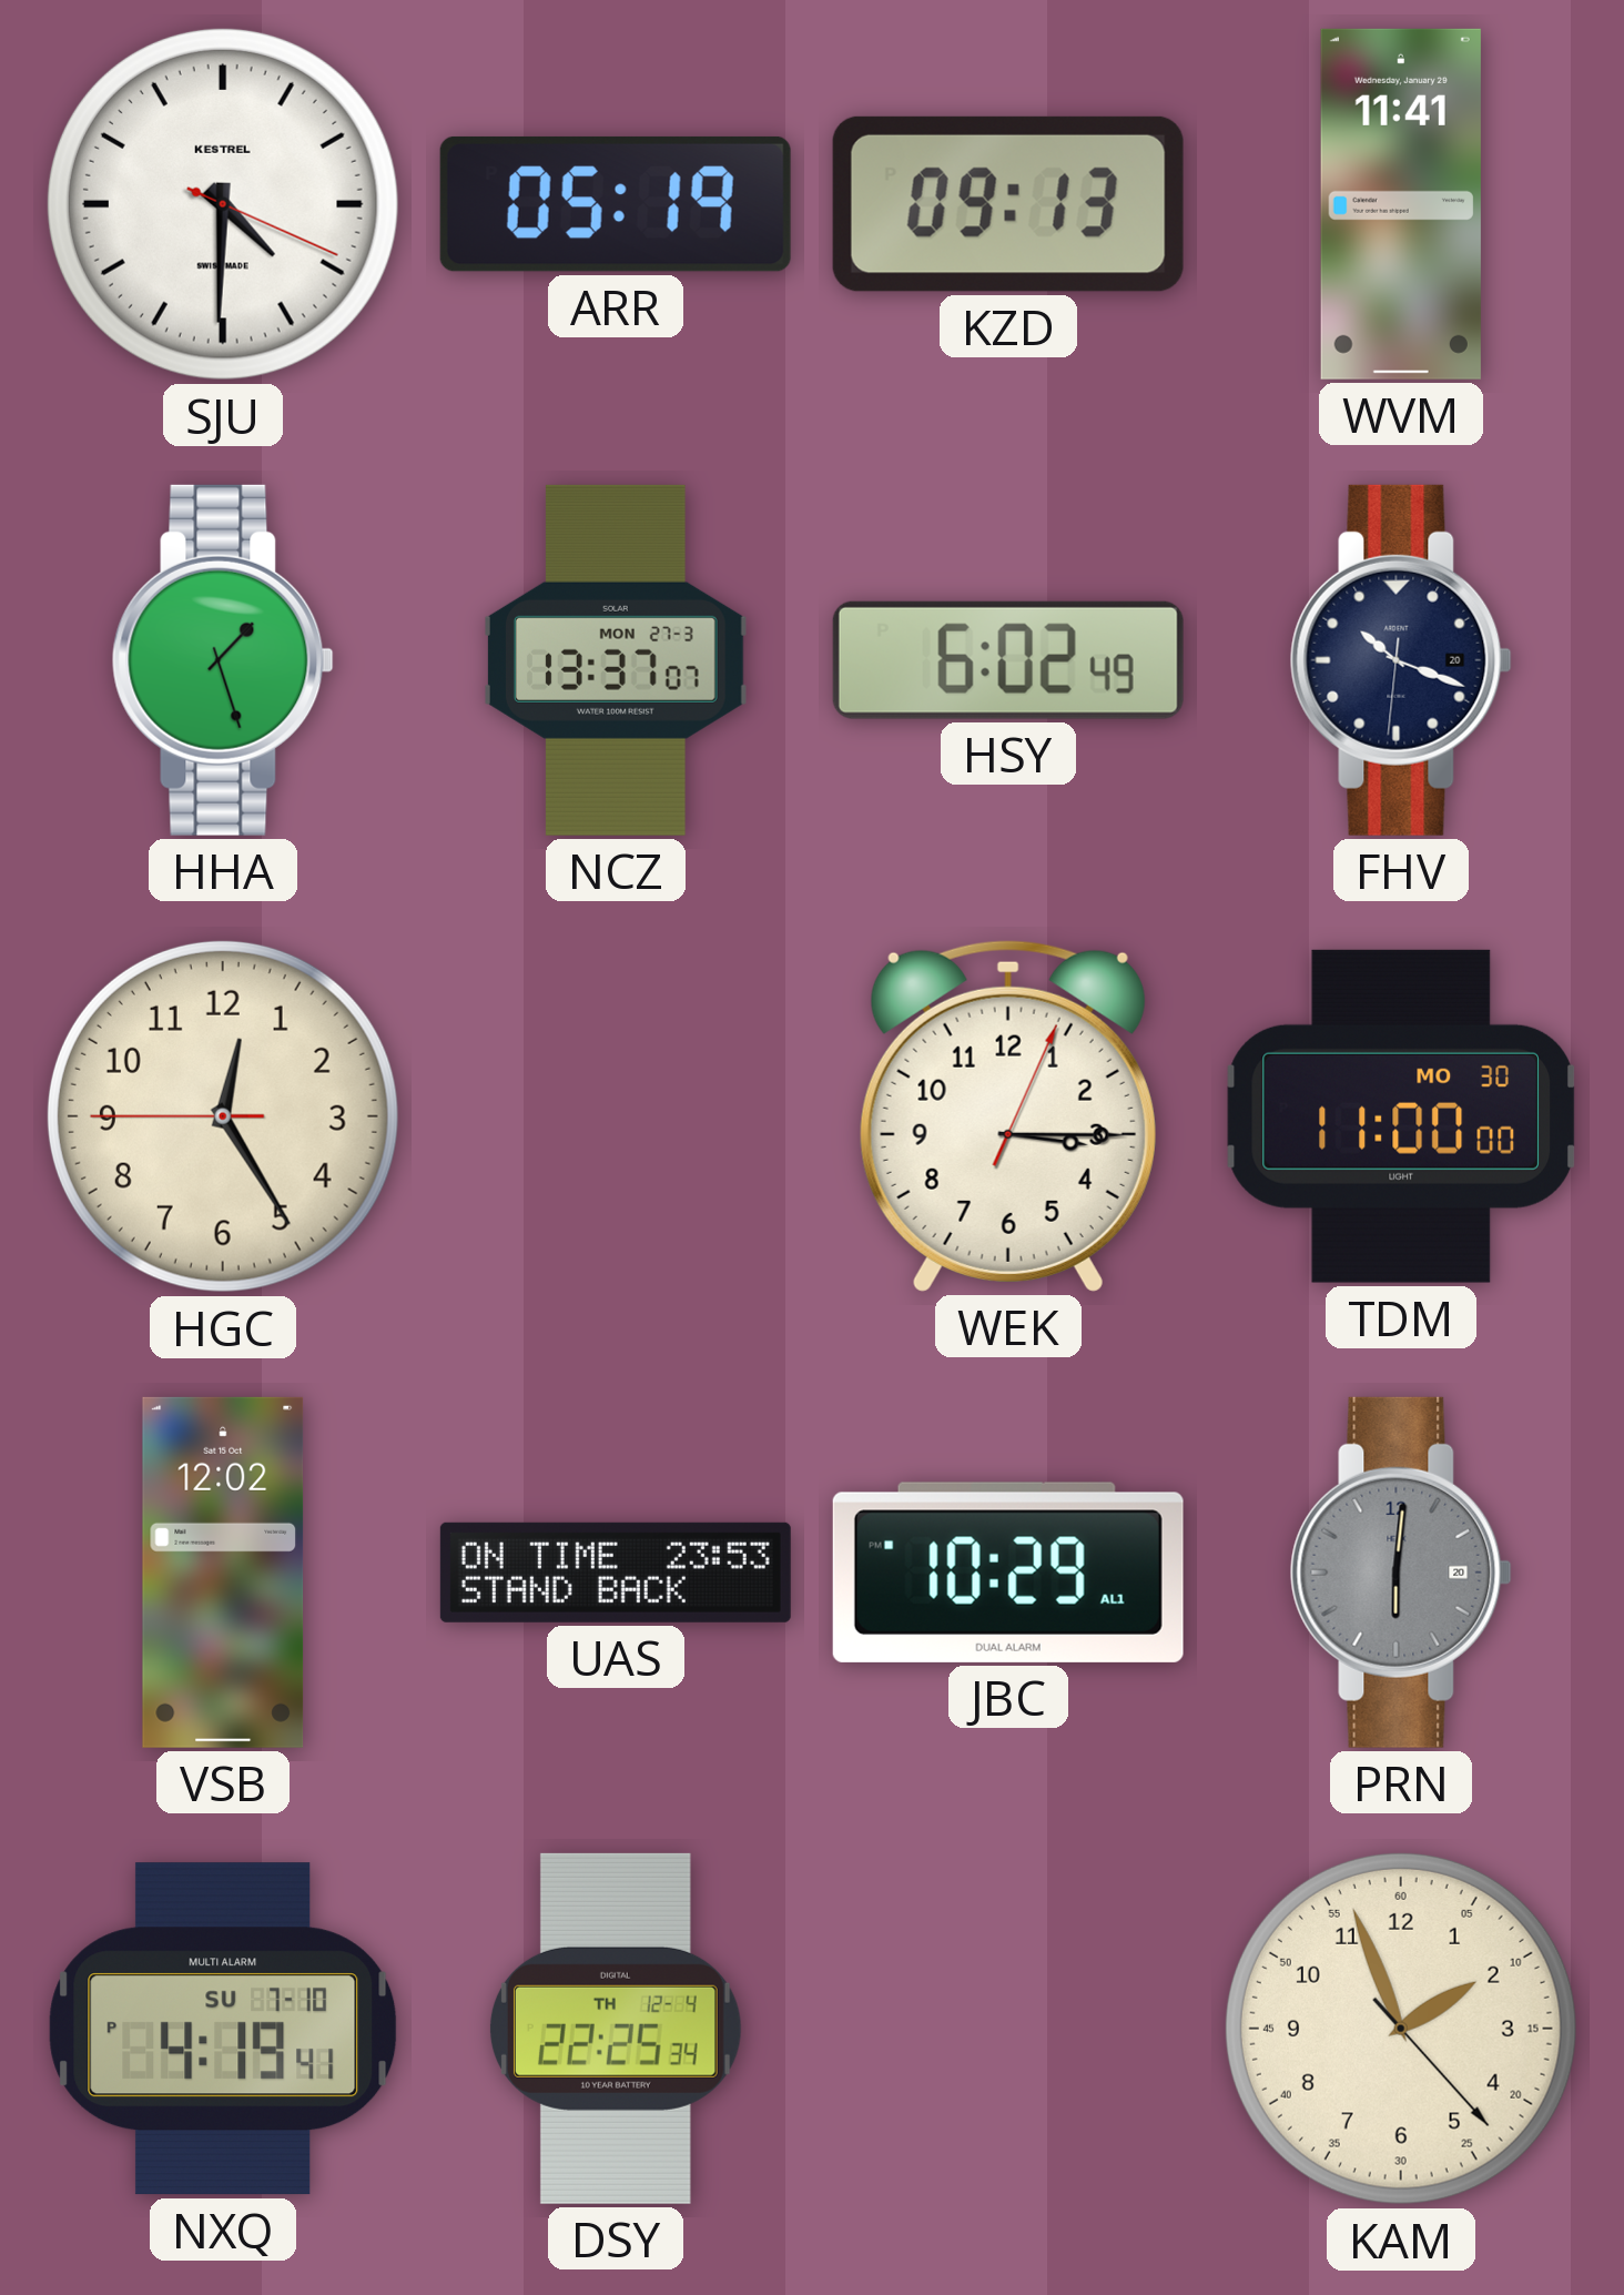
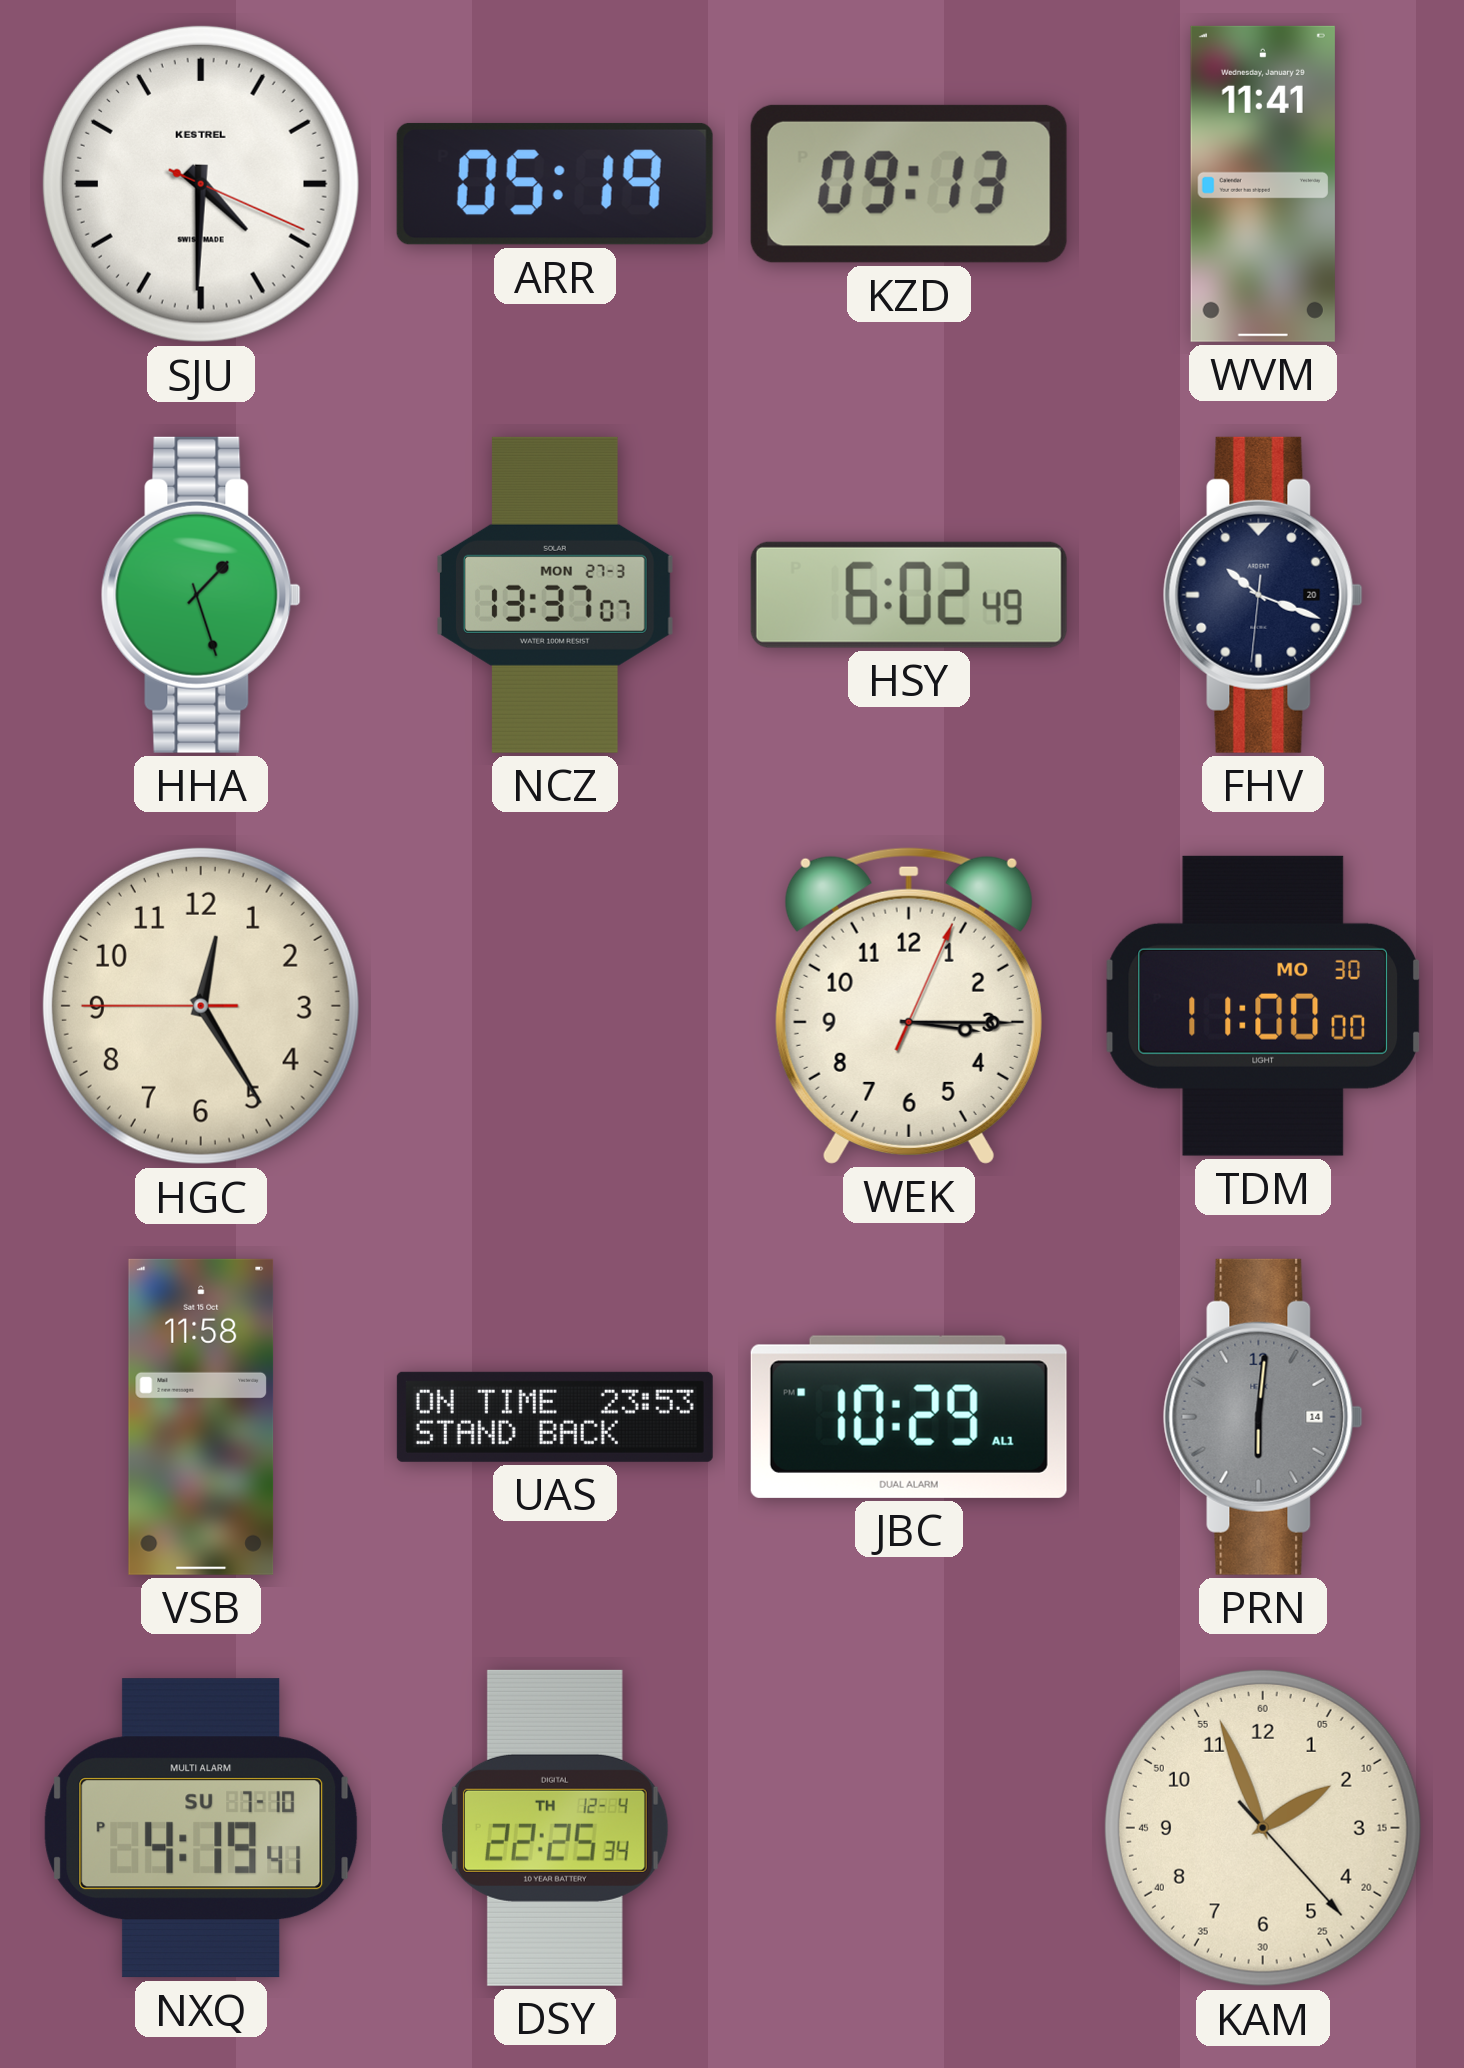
VSB: 12:02 -> 11:58 (201, 1417)
PRN date: 20 -> 14 (1263, 1417)
